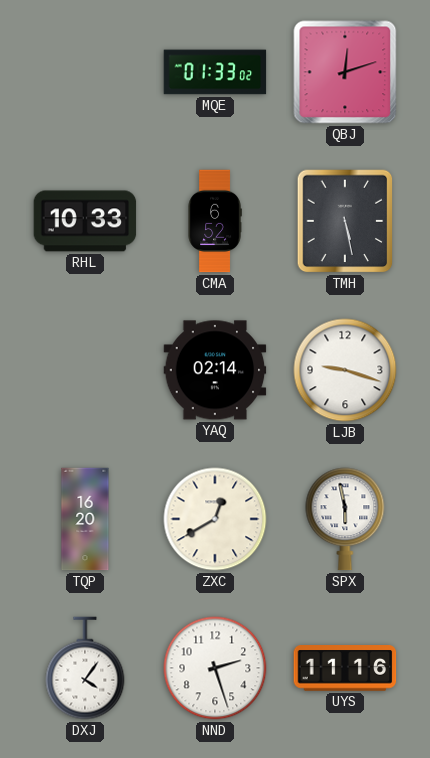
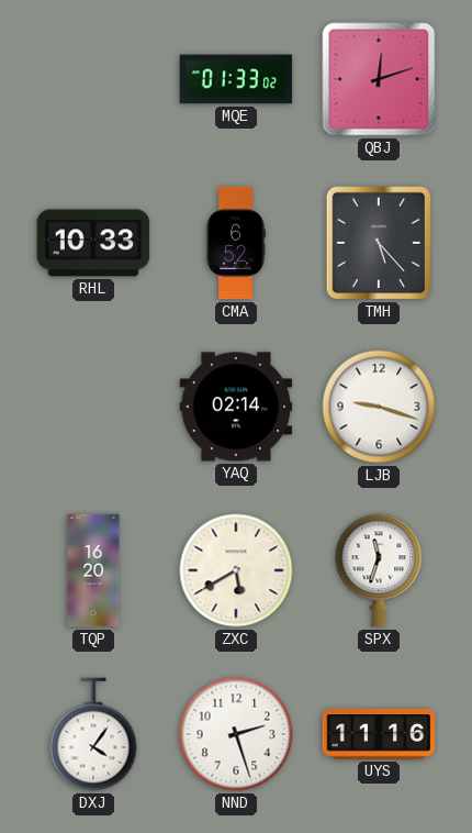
TMH: 5:28 -> 5:23 (379, 243)
ZXC: 12:40 -> 5:40 (236, 570)
SPX: 5:58 -> 11:33 (379, 570)
